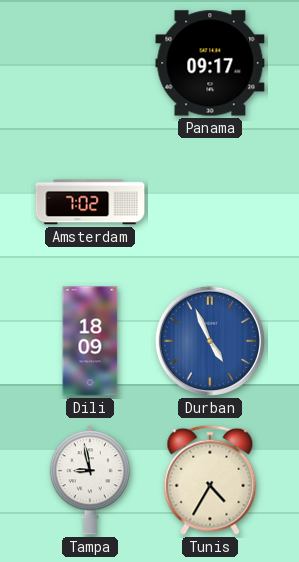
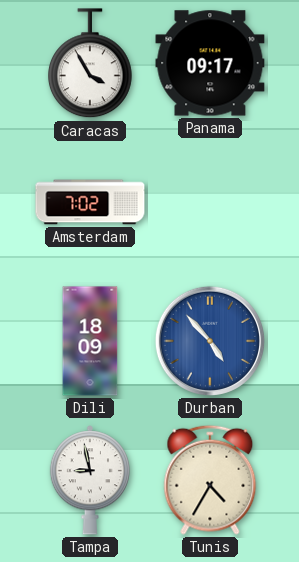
Caracas: none -> 3:55 (91, 64)
Durban: 4:56 -> 4:53 (210, 341)
